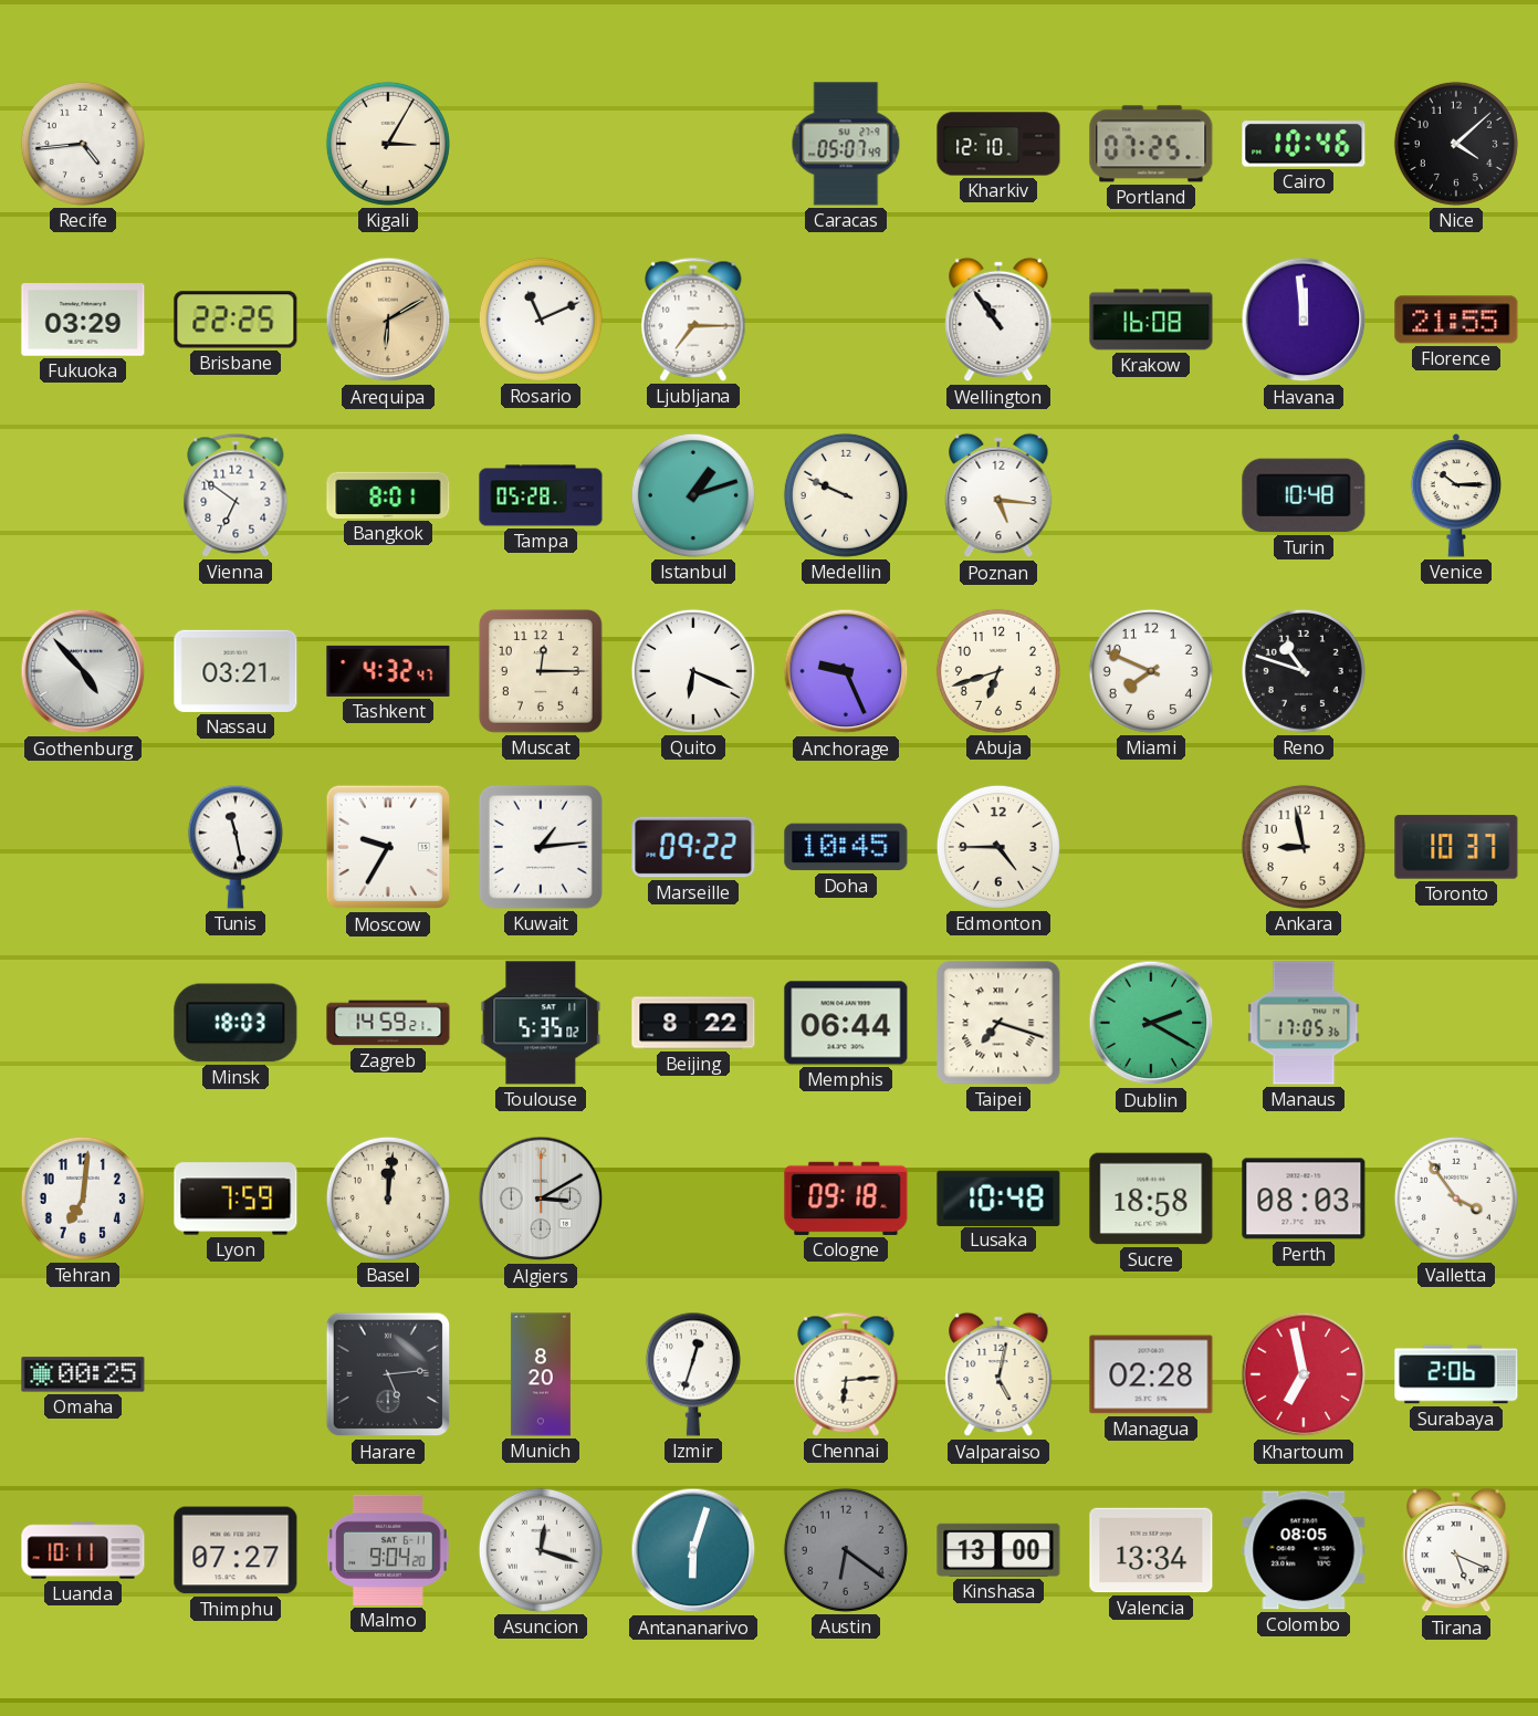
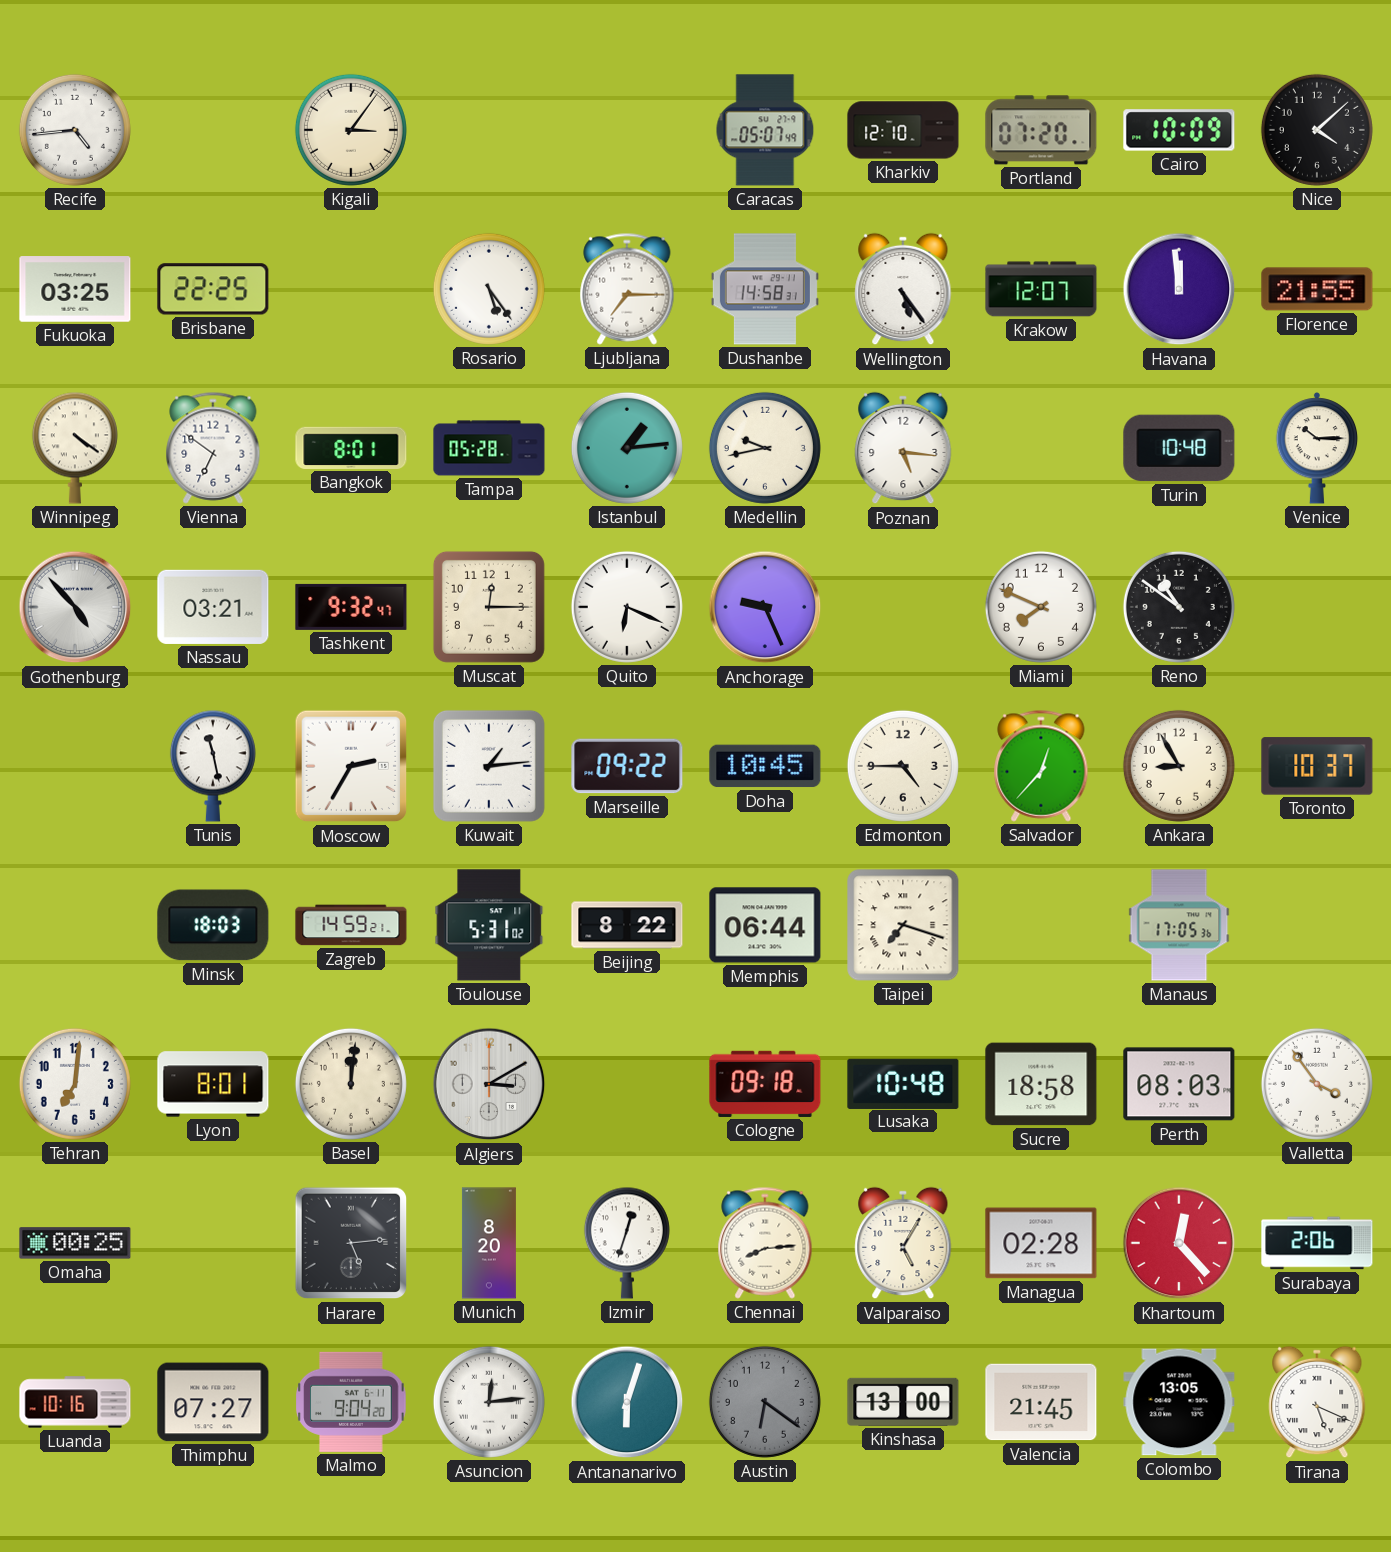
Kigali: 3:05 -> 3:06 (351, 130)
Portland: 07:25 -> 07:20 (1041, 130)
Cairo: 10:46 -> 10:09 (1179, 130)
Fukuoka: 03:29 -> 03:25 (75, 289)
Arequipa: 6:10 -> none (388, 320)
Rosario: 11:11 -> 5:24 (489, 289)
Dushanbe: none -> 14:58 (765, 289)
Wellington: 10:54 -> 5:24 (903, 289)
Krakow: 16:08 -> 12:07 (1041, 289)
Winnipeg: none -> 4:21 (75, 448)
Istanbul: 1:12 -> 1:14 (627, 448)
Medellin: 9:49 -> 9:43 (765, 448)
Tashkent: 4:32 -> 9:32 (351, 607)
Abuja: 6:42 -> none (998, 671)
Reno: 10:48 -> 10:51 (1179, 607)
Moscow: 9:35 -> 2:35 (351, 766)
Salvador: none -> 12:37 (1041, 766)
Ankara: 8:58 -> 8:55 (1179, 766)
Toulouse: 5:35 -> 5:31 (489, 925)
Dublin: 2:20 -> none (1151, 1023)
Lyon: 7:59 -> 8:01 (213, 1084)
Chennai: 6:14 -> 8:14 (765, 1243)
Valparaiso: 5:02 -> 5:05 (903, 1243)
Khartoum: 6:58 -> 12:23 (1179, 1243)
Luanda: 10:11 -> 10:16 (75, 1402)
Asuncion: 12:18 -> 12:14 (489, 1402)
Valencia: 13:34 -> 21:45 (1041, 1402)
Colombo: 08:05 -> 13:05 (1179, 1402)
